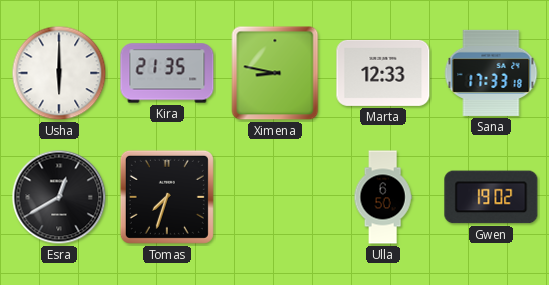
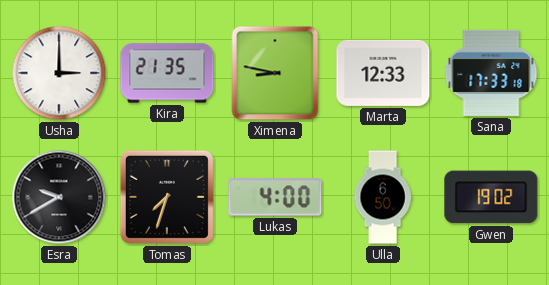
Usha: 6:00 -> 3:00 (59, 73)
Esra: 12:40 -> 9:40 (59, 197)
Lukas: none -> 4:00 (275, 197)
